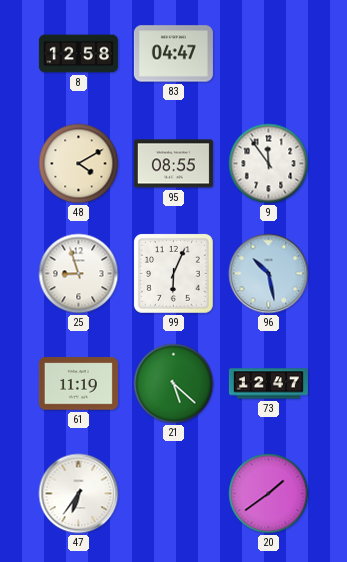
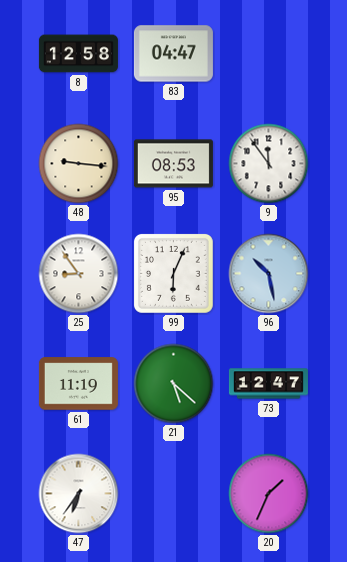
48: 4:10 -> 9:16 (79, 164)
95: 08:55 -> 08:53 (173, 164)
25: 8:57 -> 8:54 (79, 274)
20: 1:39 -> 1:34 (269, 494)
